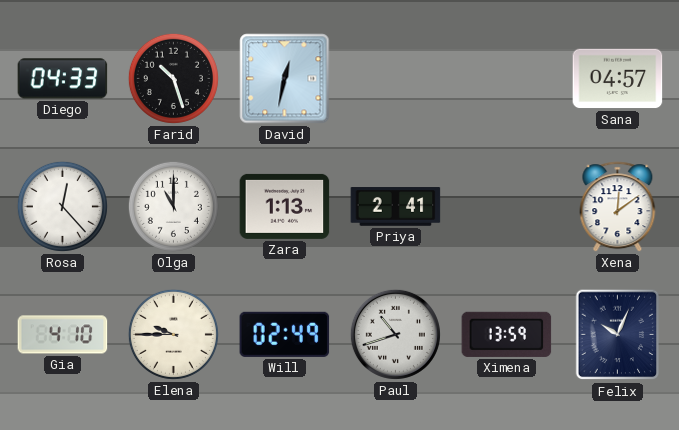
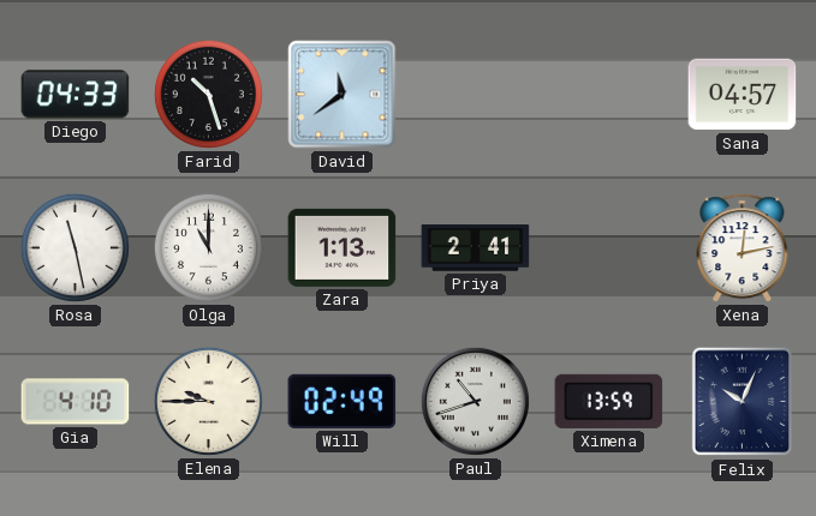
David: 12:32 -> 11:39 (343, 95)
Rosa: 12:23 -> 11:28 (75, 247)
Xena: 12:09 -> 12:13 (743, 248)
